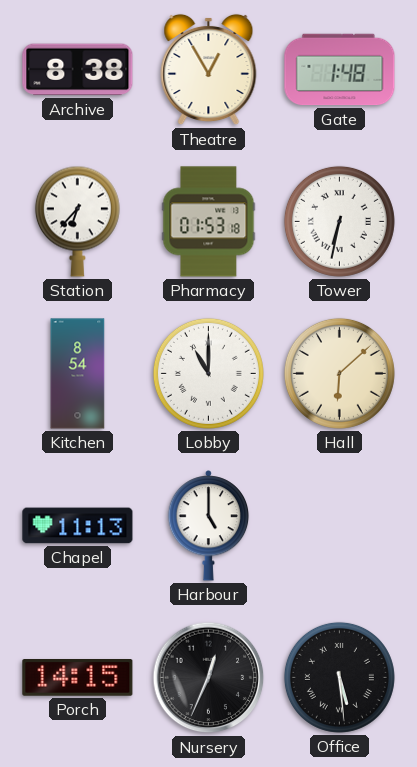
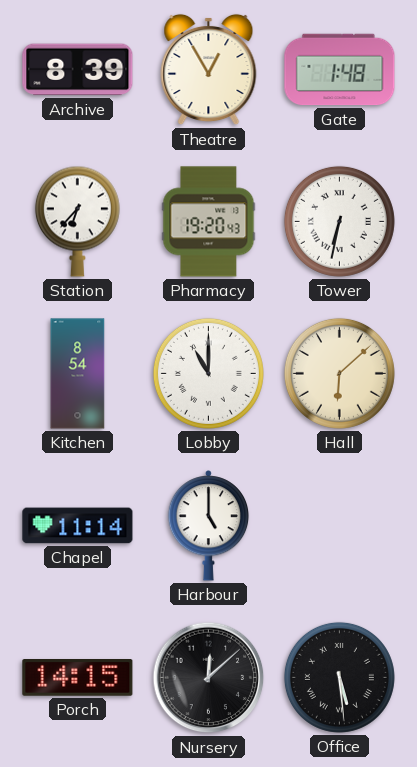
Archive: 8:38 -> 8:39 (78, 70)
Pharmacy: 01:53 -> 19:20 (209, 222)
Chapel: 11:13 -> 11:14 (78, 526)
Nursery: 12:34 -> 12:08 (209, 678)
